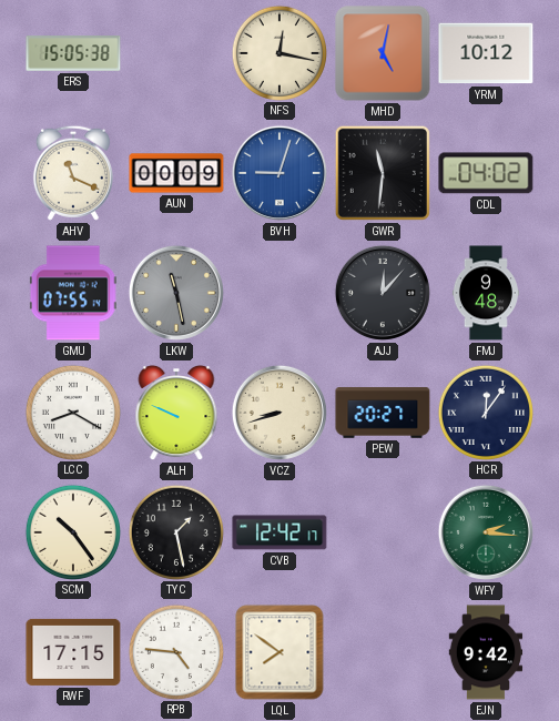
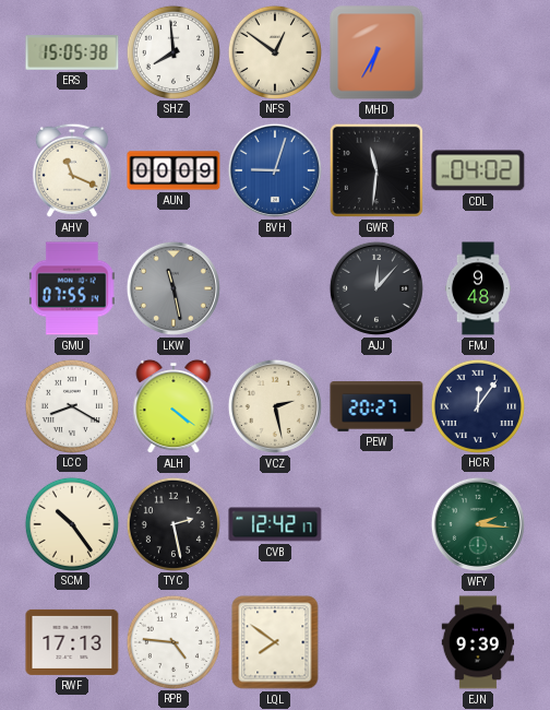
SHZ: none -> 7:59 (172, 51)
NFS: 12:17 -> 12:51 (274, 51)
MHD: 5:02 -> 6:35 (376, 52)
YRM: 10:12 -> none (486, 53)
ALH: 9:49 -> 4:21 (174, 406)
VCZ: 8:42 -> 2:28 (275, 406)
TYC: 1:28 -> 2:28 (172, 523)
RWF: 17:15 -> 17:13 (72, 642)
EJN: 9:42 -> 9:39 (478, 642)
